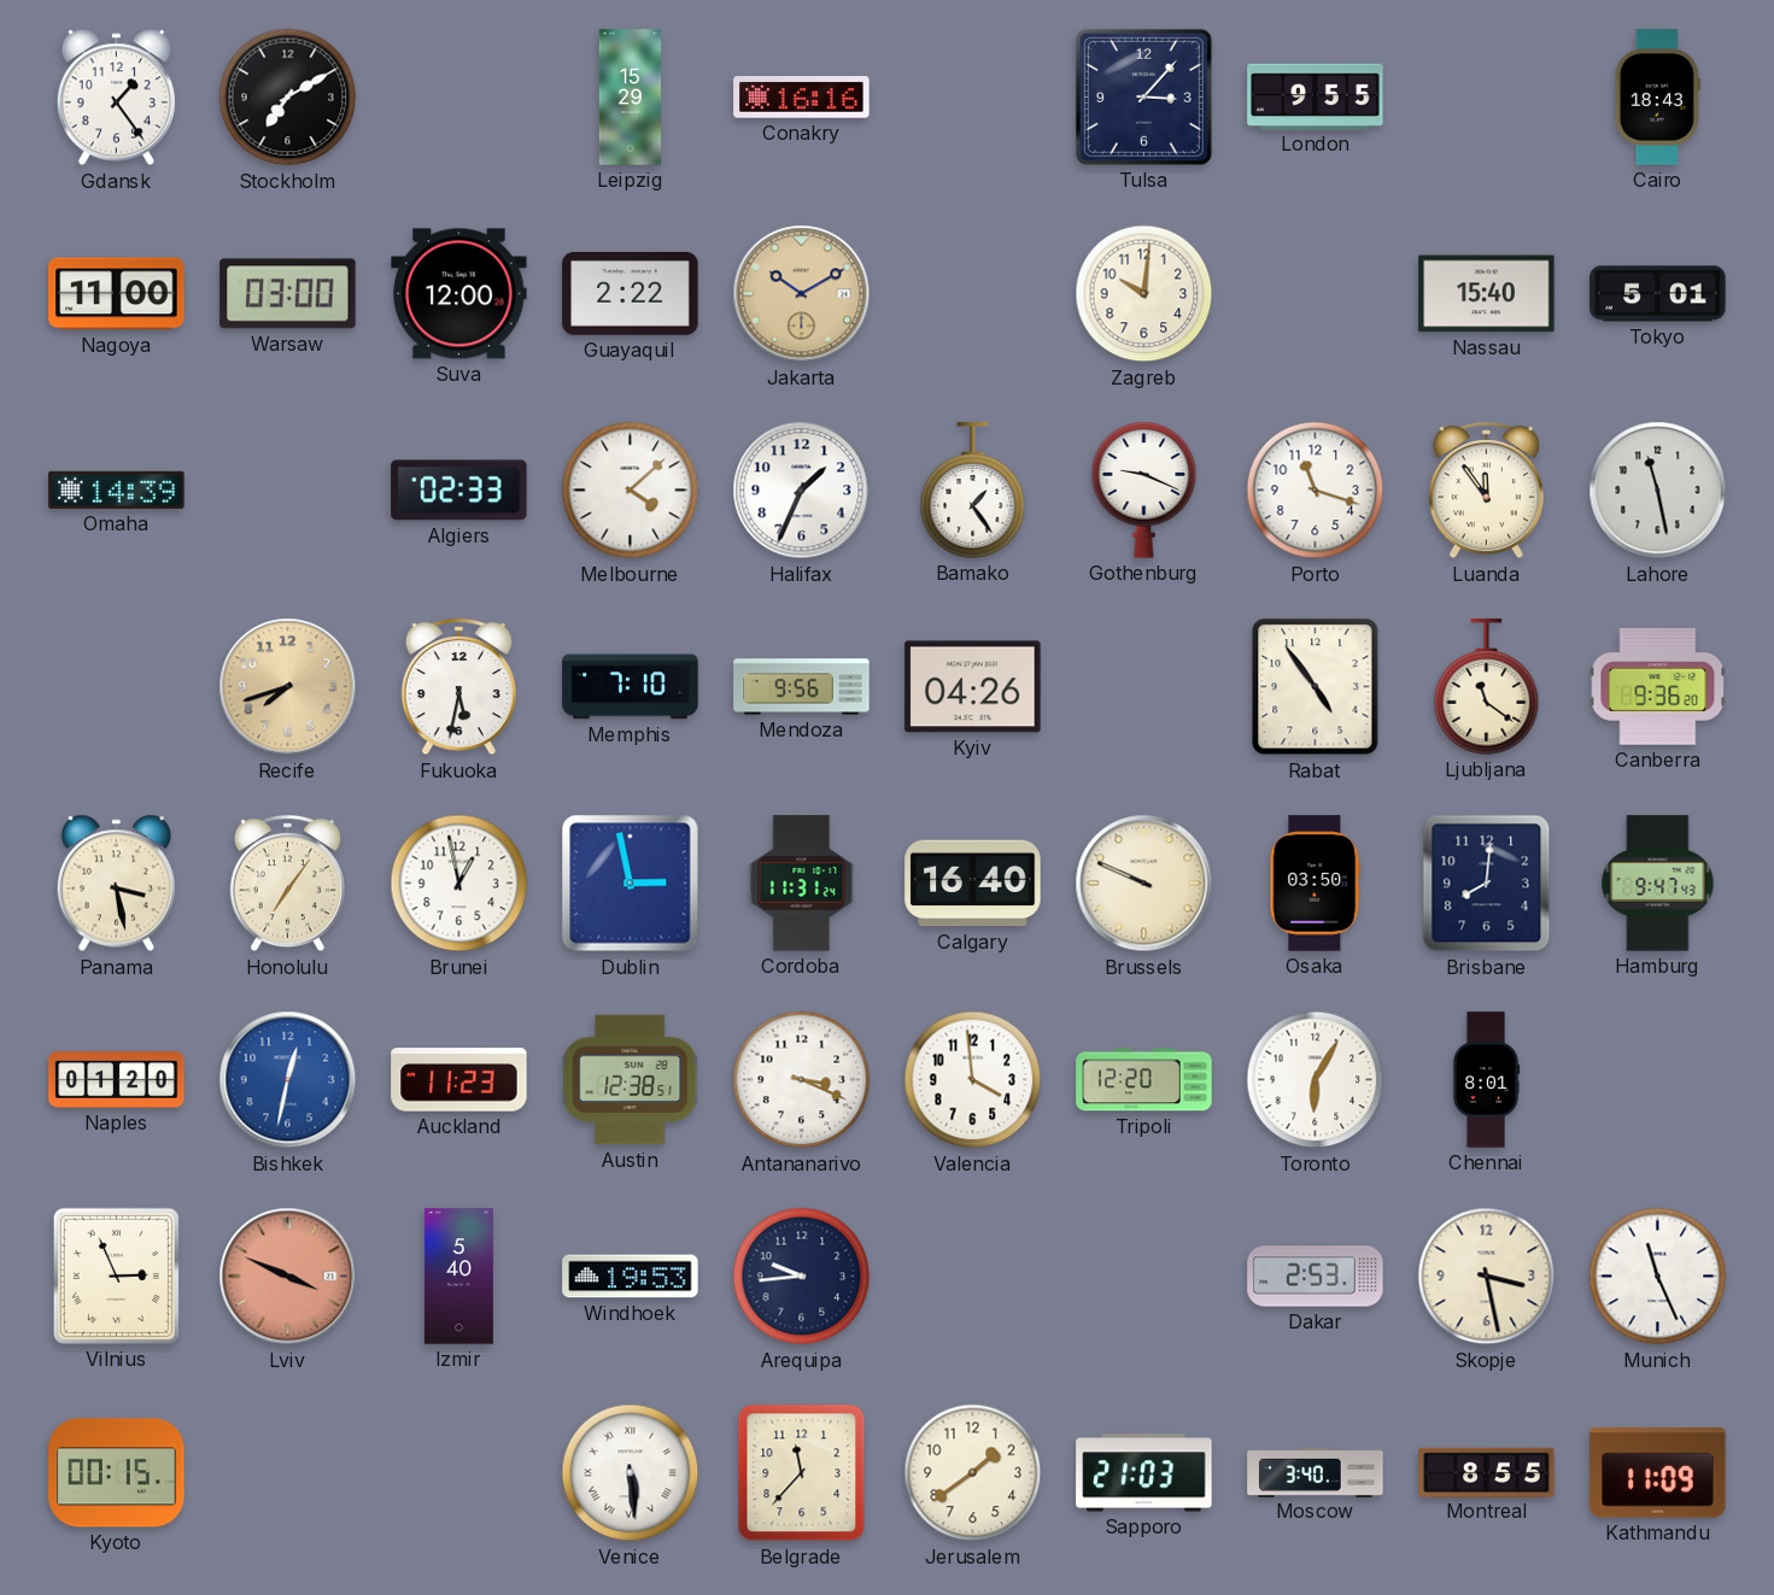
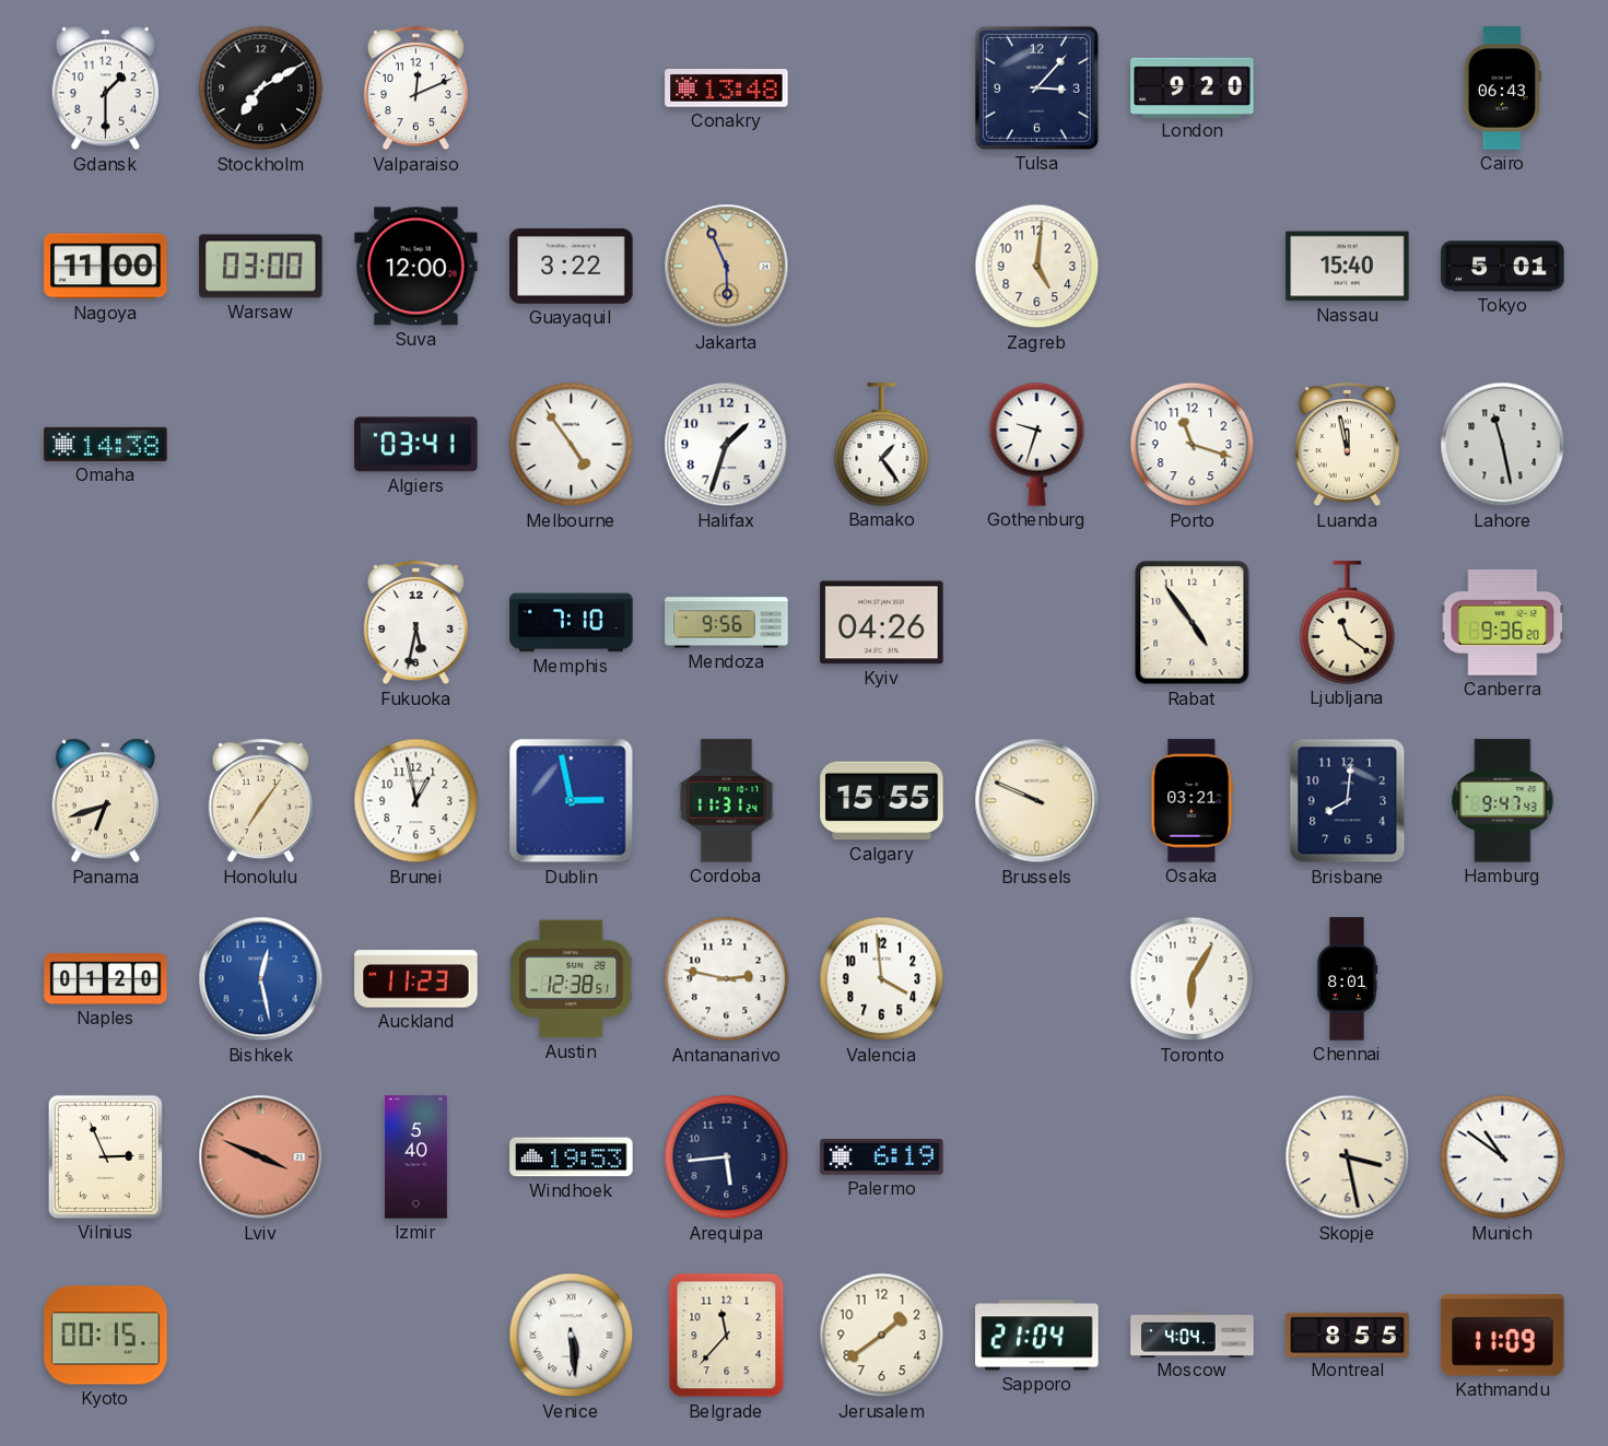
Gdansk: 1:24 -> 1:30 (105, 89)
Valparaiso: none -> 12:11 (415, 89)
Leipzig: 15:29 -> none (631, 98)
Conakry: 16:16 -> 13:48 (727, 89)
London: 9:55 -> 9:20 (1193, 87)
Cairo: 18:43 -> 06:43 (1502, 89)
Guayaquil: 2:22 -> 3:22 (572, 266)
Jakarta: 10:10 -> 5:56 (727, 267)
Zagreb: 10:01 -> 5:01 (1037, 267)
Omaha: 14:39 -> 14:38 (106, 444)
Algiers: 02:33 -> 03:41 (416, 445)
Melbourne: 4:08 -> 4:54 (572, 445)
Halifax: 1:34 -> 1:33 (727, 445)
Gothenburg: 9:19 -> 9:33 (1037, 445)
Luanda: 11:54 -> 11:58 (1347, 445)
Recife: 7:42 -> none (288, 687)
Panama: 3:28 -> 6:42 (105, 801)
Calgary: 16:40 -> 15:55 (882, 801)
Osaka: 03:50 -> 03:21 (1193, 801)
Bishkek: 12:32 -> 12:28 (261, 979)
Antananarivo: 3:19 -> 2:47 (727, 979)
Tripoli: 12:20 -> none (1144, 1080)
Arequipa: 9:44 -> 5:44 (727, 1157)
Palermo: none -> 6:19 (882, 1157)
Dakar: 2:53 -> none (1316, 1277)
Munich: 11:26 -> 10:51 (1503, 1157)
Sapporo: 21:03 -> 21:04 (1037, 1336)
Moscow: 3:40 -> 4:04 (1193, 1335)
